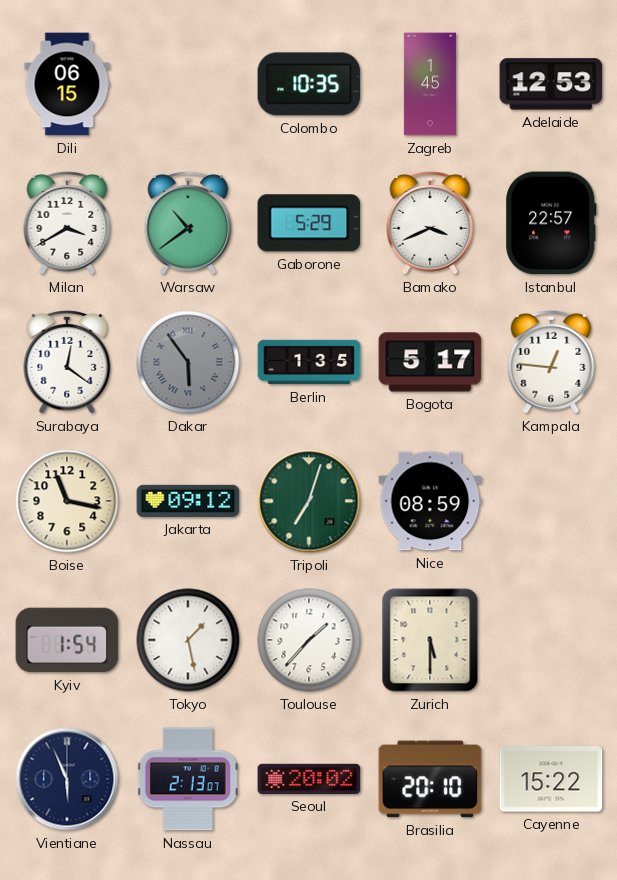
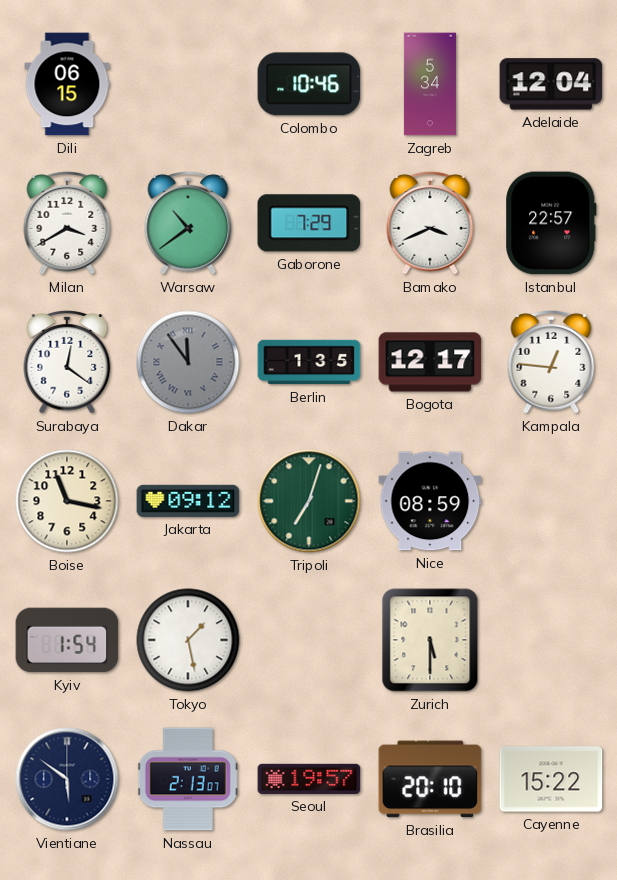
Colombo: 10:35 -> 10:46 (309, 84)
Zagreb: 1:45 -> 5:34 (430, 84)
Adelaide: 12:53 -> 12:04 (551, 84)
Gaborone: 5:29 -> 7:29 (309, 223)
Dakar: 5:54 -> 11:54 (188, 362)
Bogota: 5:17 -> 12:17 (430, 362)
Toulouse: 1:37 -> none (309, 640)
Vientiane: 5:56 -> 5:51 (67, 779)
Seoul: 20:02 -> 19:57 (309, 779)
